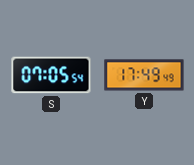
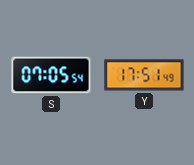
Y: 17:49 -> 17:51 (144, 75)
